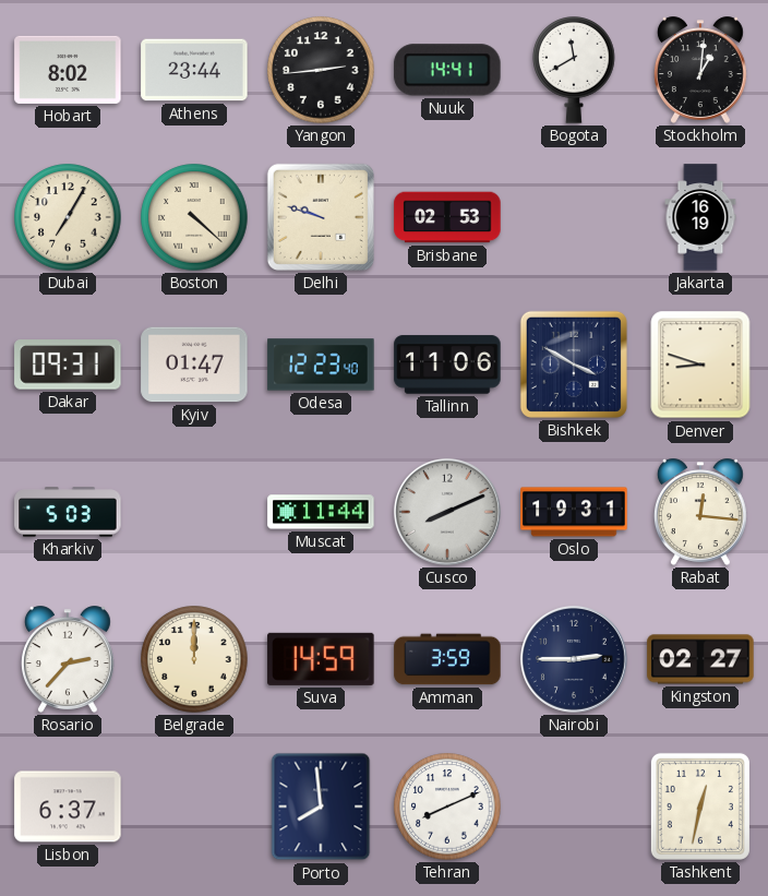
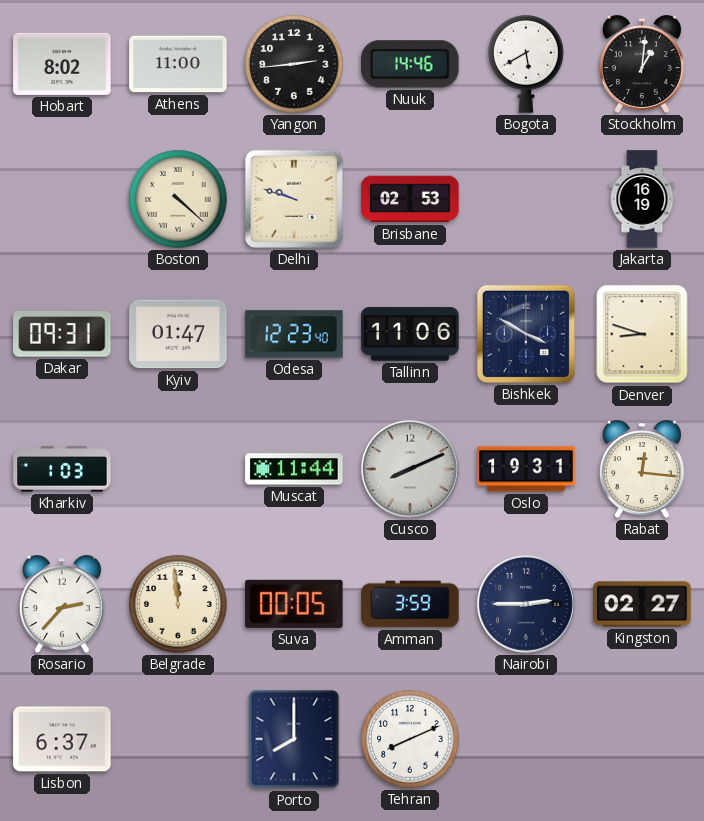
Athens: 23:44 -> 11:00 (178, 64)
Nuuk: 14:41 -> 14:46 (410, 64)
Bogota: 11:40 -> 5:40 (526, 64)
Dubai: 7:05 -> none (68, 217)
Kharkiv: 5:03 -> 1:03 (62, 469)
Belgrade: 12:00 -> 11:59 (178, 604)
Suva: 14:59 -> 00:05 (294, 604)
Porto: 7:59 -> 8:00 (294, 739)
Tashkent: 12:32 -> none (700, 807)
